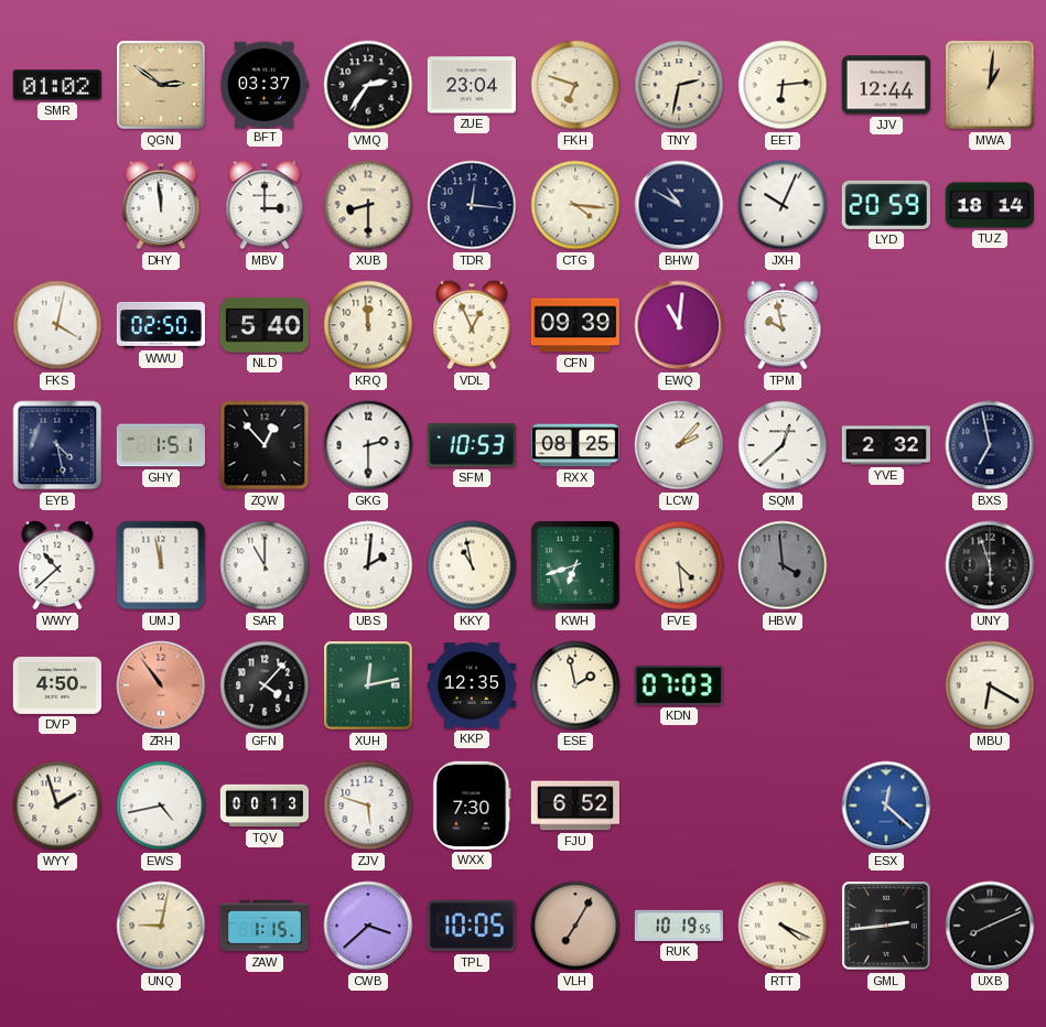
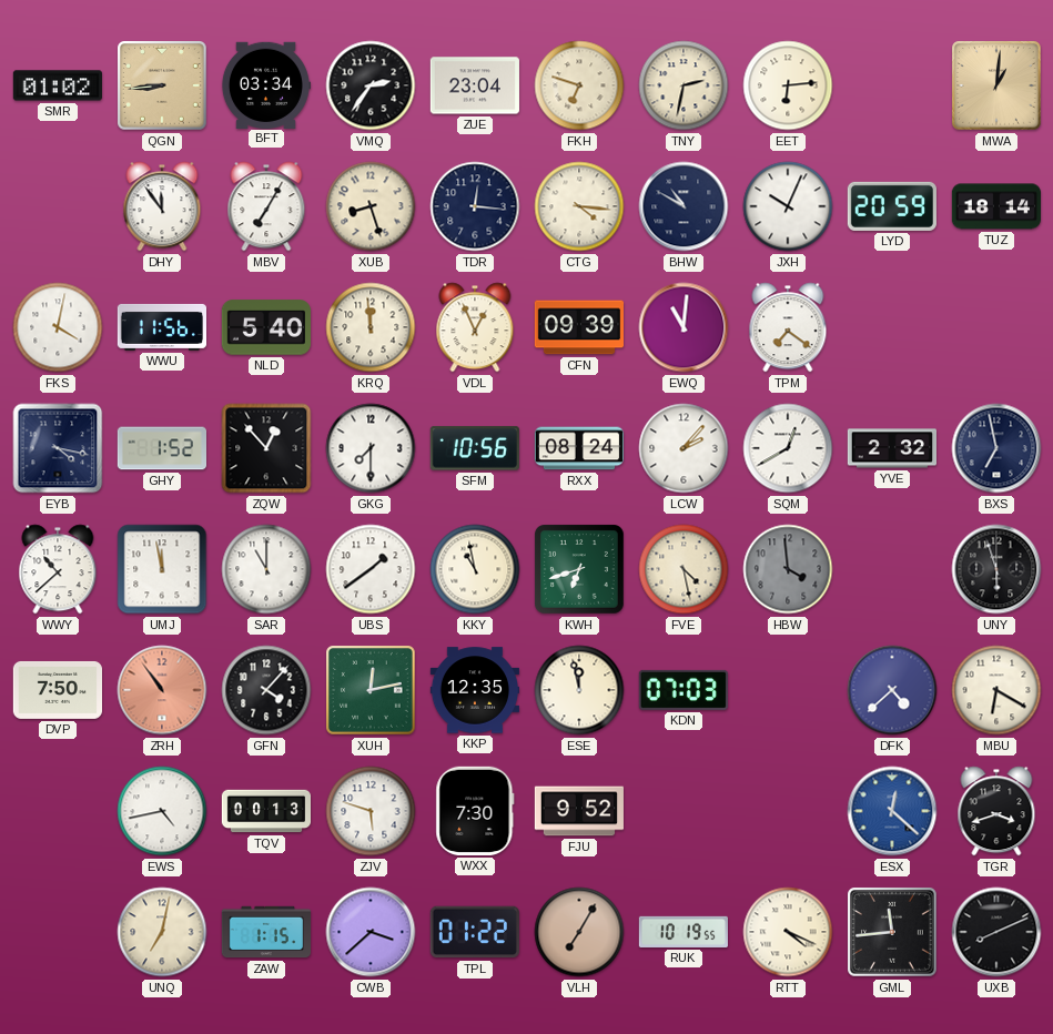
QGN: 2:51 -> 8:44 (163, 87)
BFT: 03:37 -> 03:34 (265, 84)
JJV: 12:44 -> none (886, 85)
DHY: 11:59 -> 11:54 (162, 206)
MBV: 3:00 -> 7:05 (266, 206)
XUB: 8:30 -> 8:27 (371, 206)
WWU: 02:50 -> 11:56 (161, 327)
TPM: 9:58 -> 7:21 (788, 327)
EYB: 4:28 -> 4:17 (58, 448)
GHY: 1:51 -> 1:52 (161, 448)
GKG: 2:30 -> 7:30 (371, 448)
SFM: 10:53 -> 10:56 (475, 448)
RXX: 08:25 -> 08:24 (578, 448)
SQM: 12:38 -> 12:40 (788, 448)
UBS: 2:01 -> 1:39 (371, 569)
FVE: 4:29 -> 4:28 (684, 569)
DVP: 4:50 -> 7:50 (57, 690)
ESE: 1:58 -> 11:58 (579, 690)
DFK: none -> 4:38 (892, 690)
WYY: 1:57 -> none (57, 806)
FJU: 6:52 -> 9:52 (579, 811)
TGR: none -> 3:42 (996, 811)
UNQ: 9:02 -> 7:02 (162, 932)
TPL: 10:05 -> 01:22 (475, 932)
GML: 2:44 -> 11:44 (893, 933)
